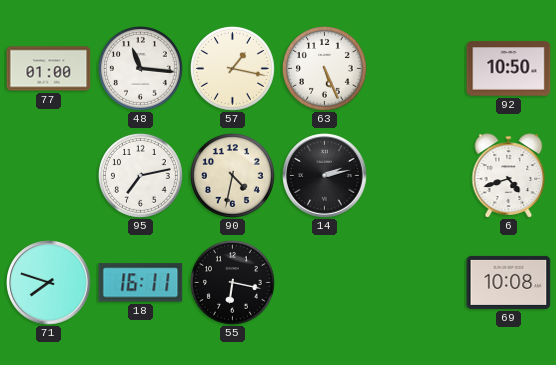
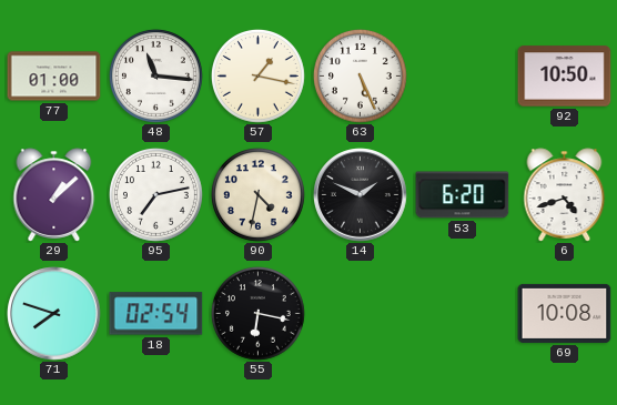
29: none -> 1:08 (54, 195)
14: 2:13 -> 1:49 (361, 195)
53: none -> 6:20 (463, 195)
18: 16:11 -> 02:54 (156, 314)
